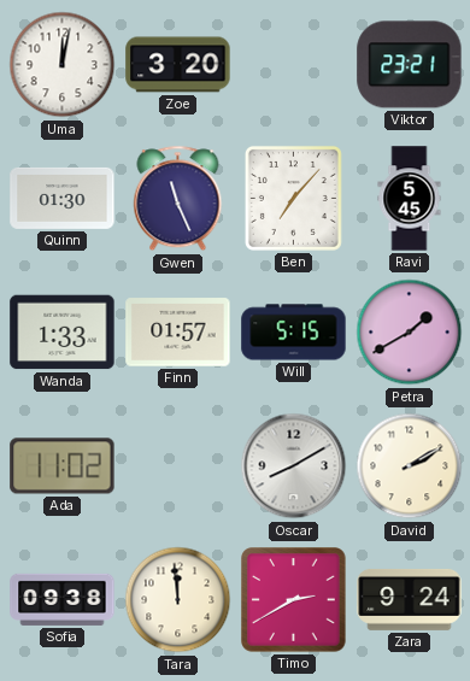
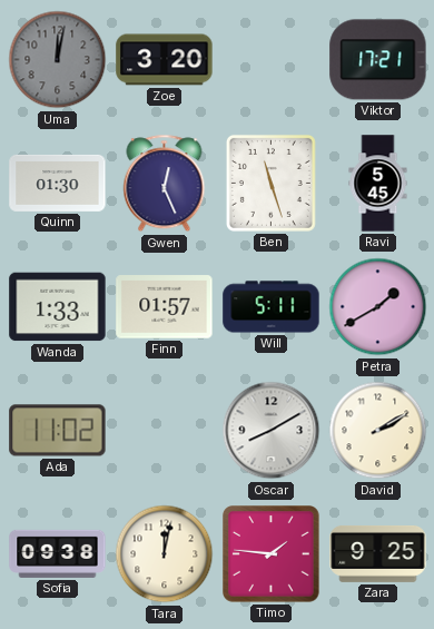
Uma dial: white -> grey (58, 60)
Viktor: 23:21 -> 17:21 (378, 60)
Gwen: 11:26 -> 12:26 (165, 184)
Ben: 7:07 -> 11:27 (270, 183)
Will: 5:15 -> 5:11 (272, 307)
Tara: 11:59 -> 12:02 (165, 554)
Timo: 2:40 -> 1:46 (272, 554)
Zara: 9:24 -> 9:25 (378, 553)
